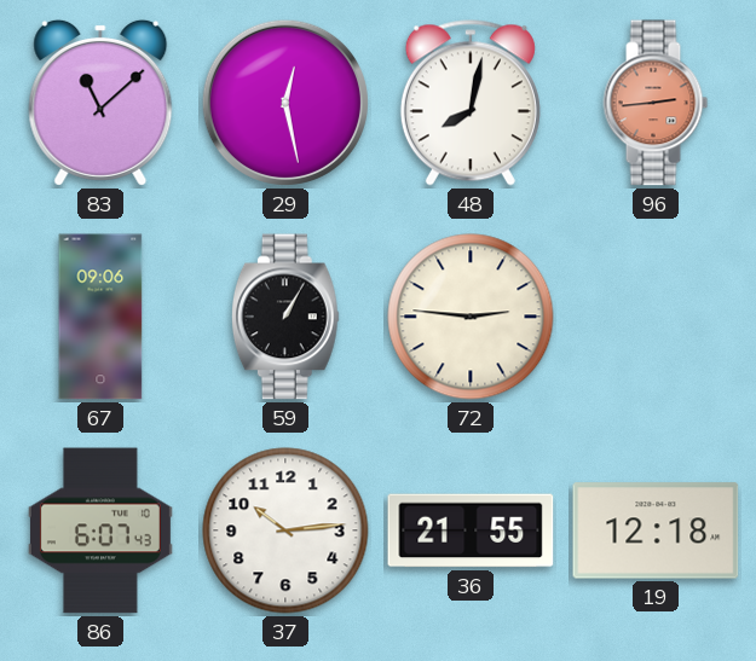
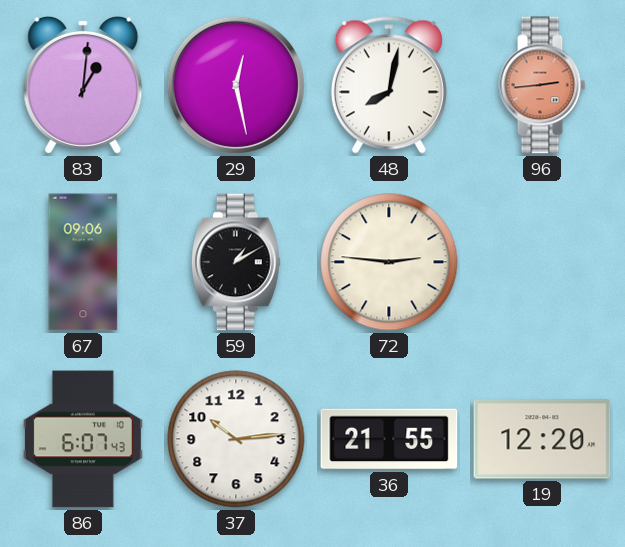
83: 11:08 -> 1:01 (83, 85)
59: 1:05 -> 1:10 (236, 262)
19: 12:18 -> 12:20 (542, 439)
